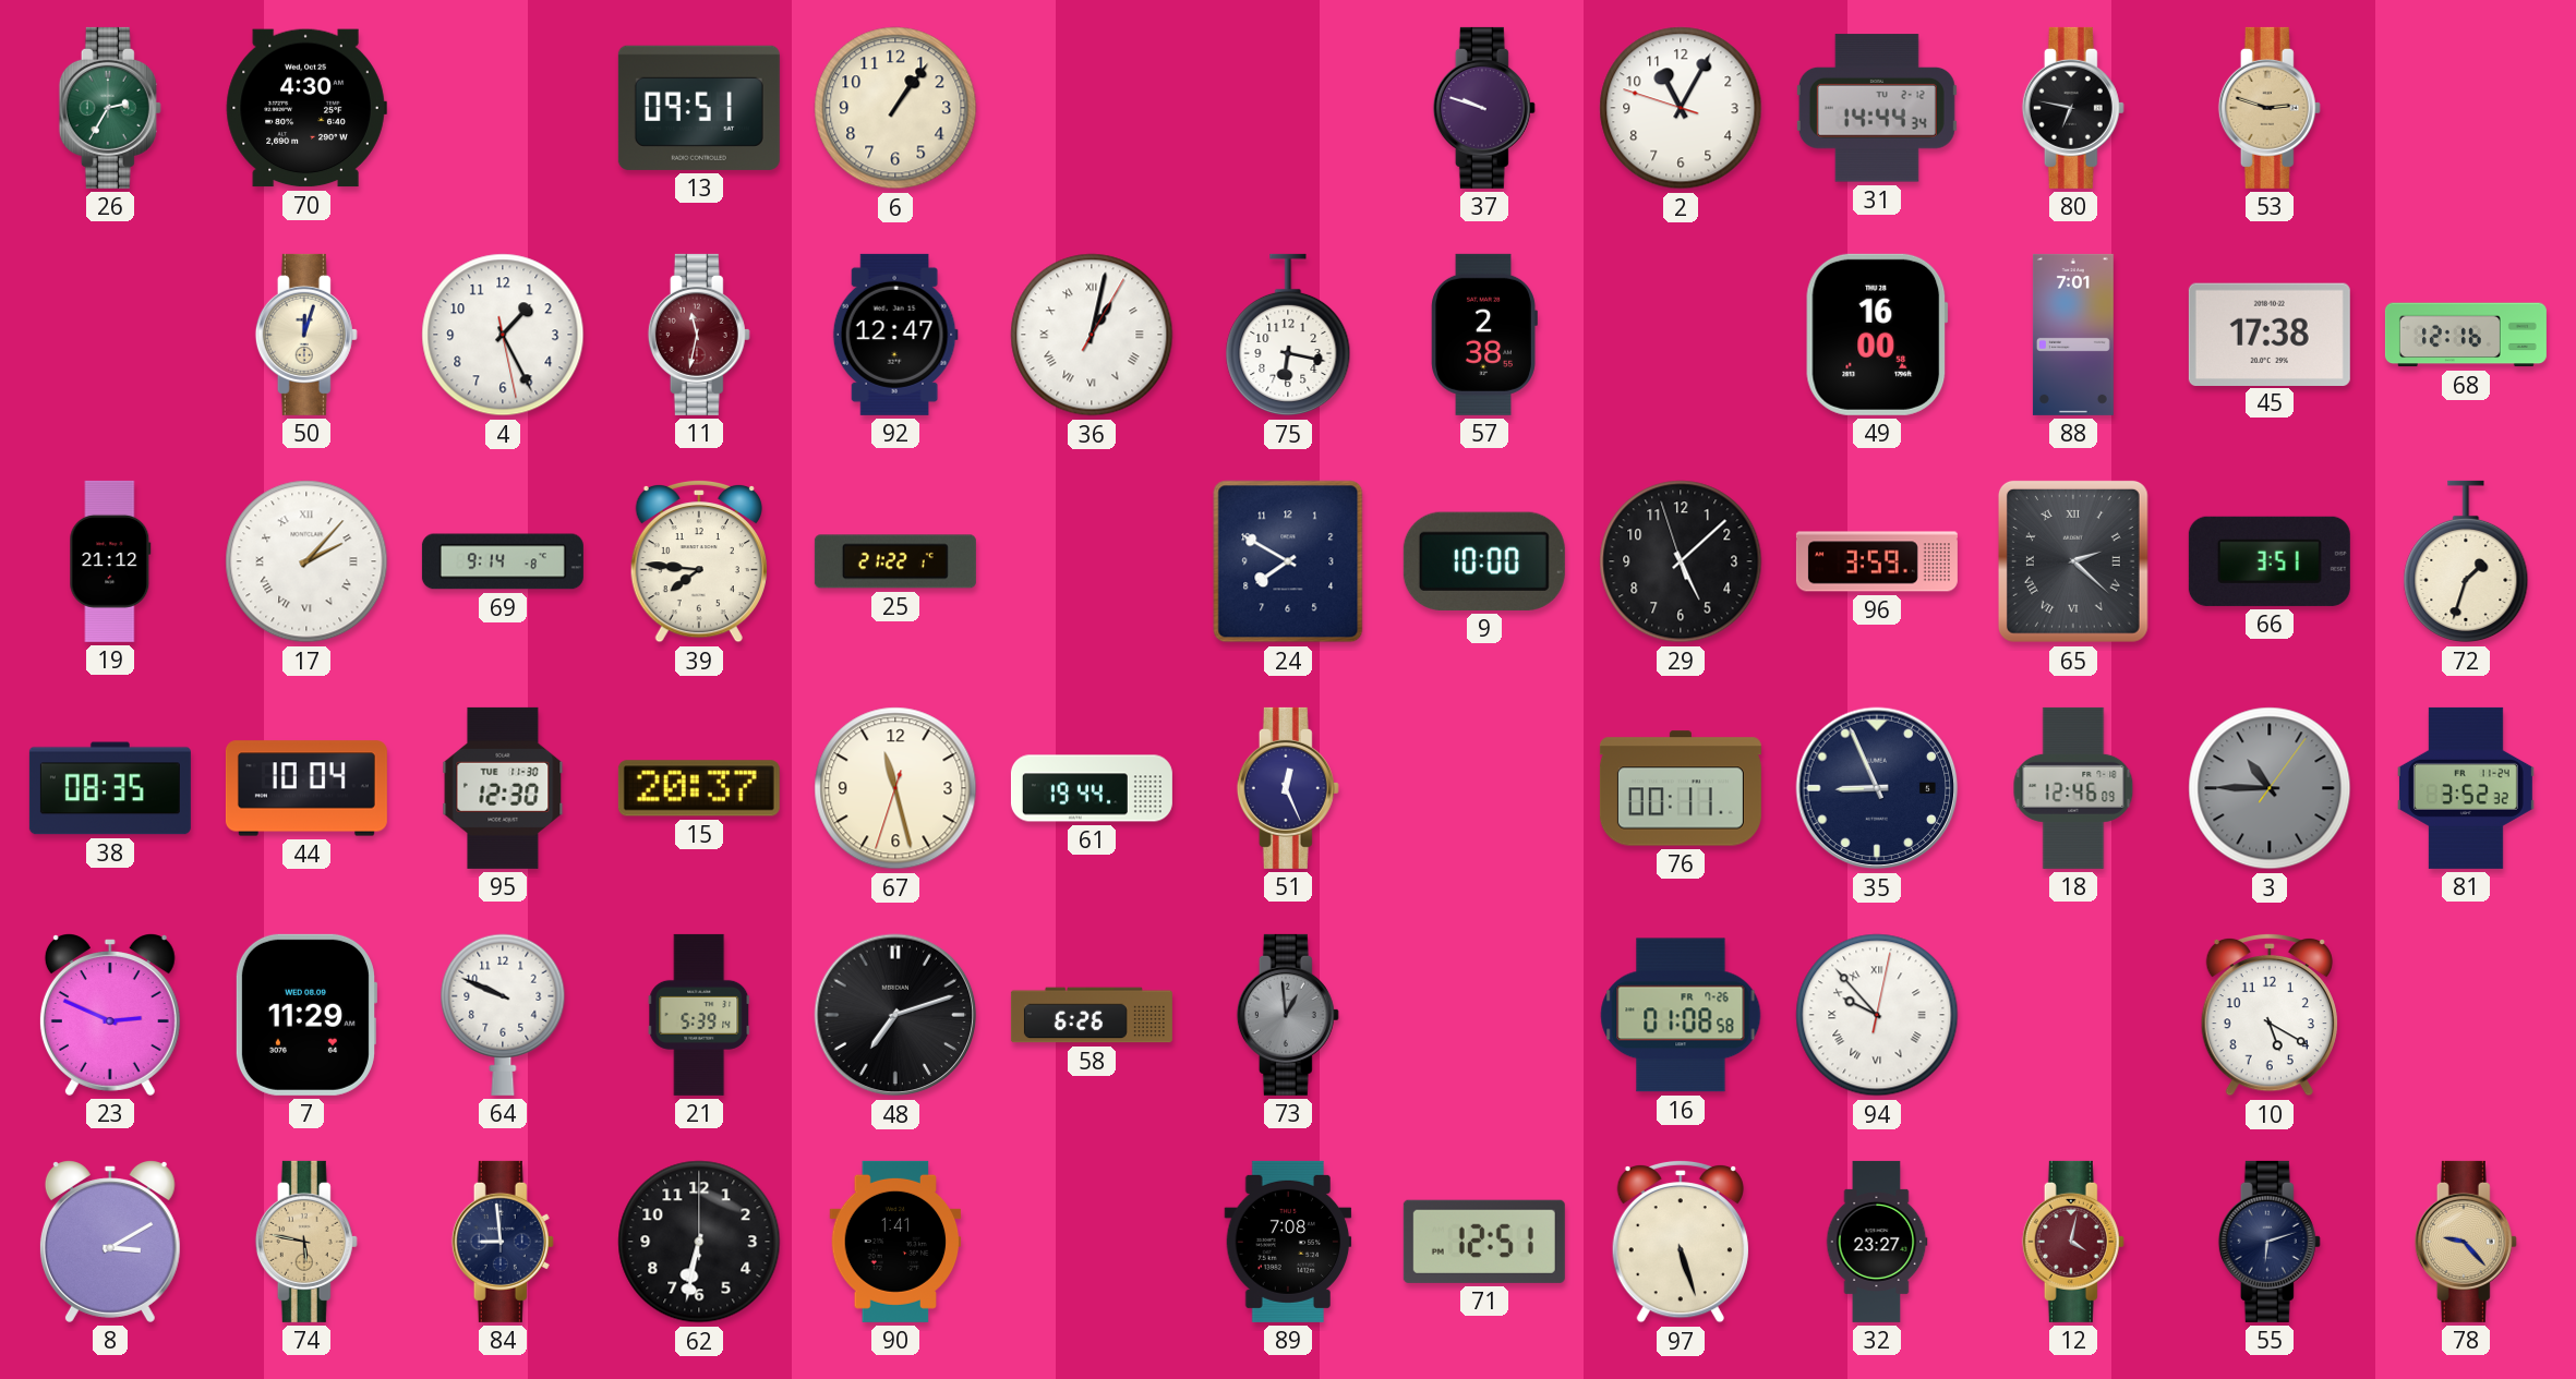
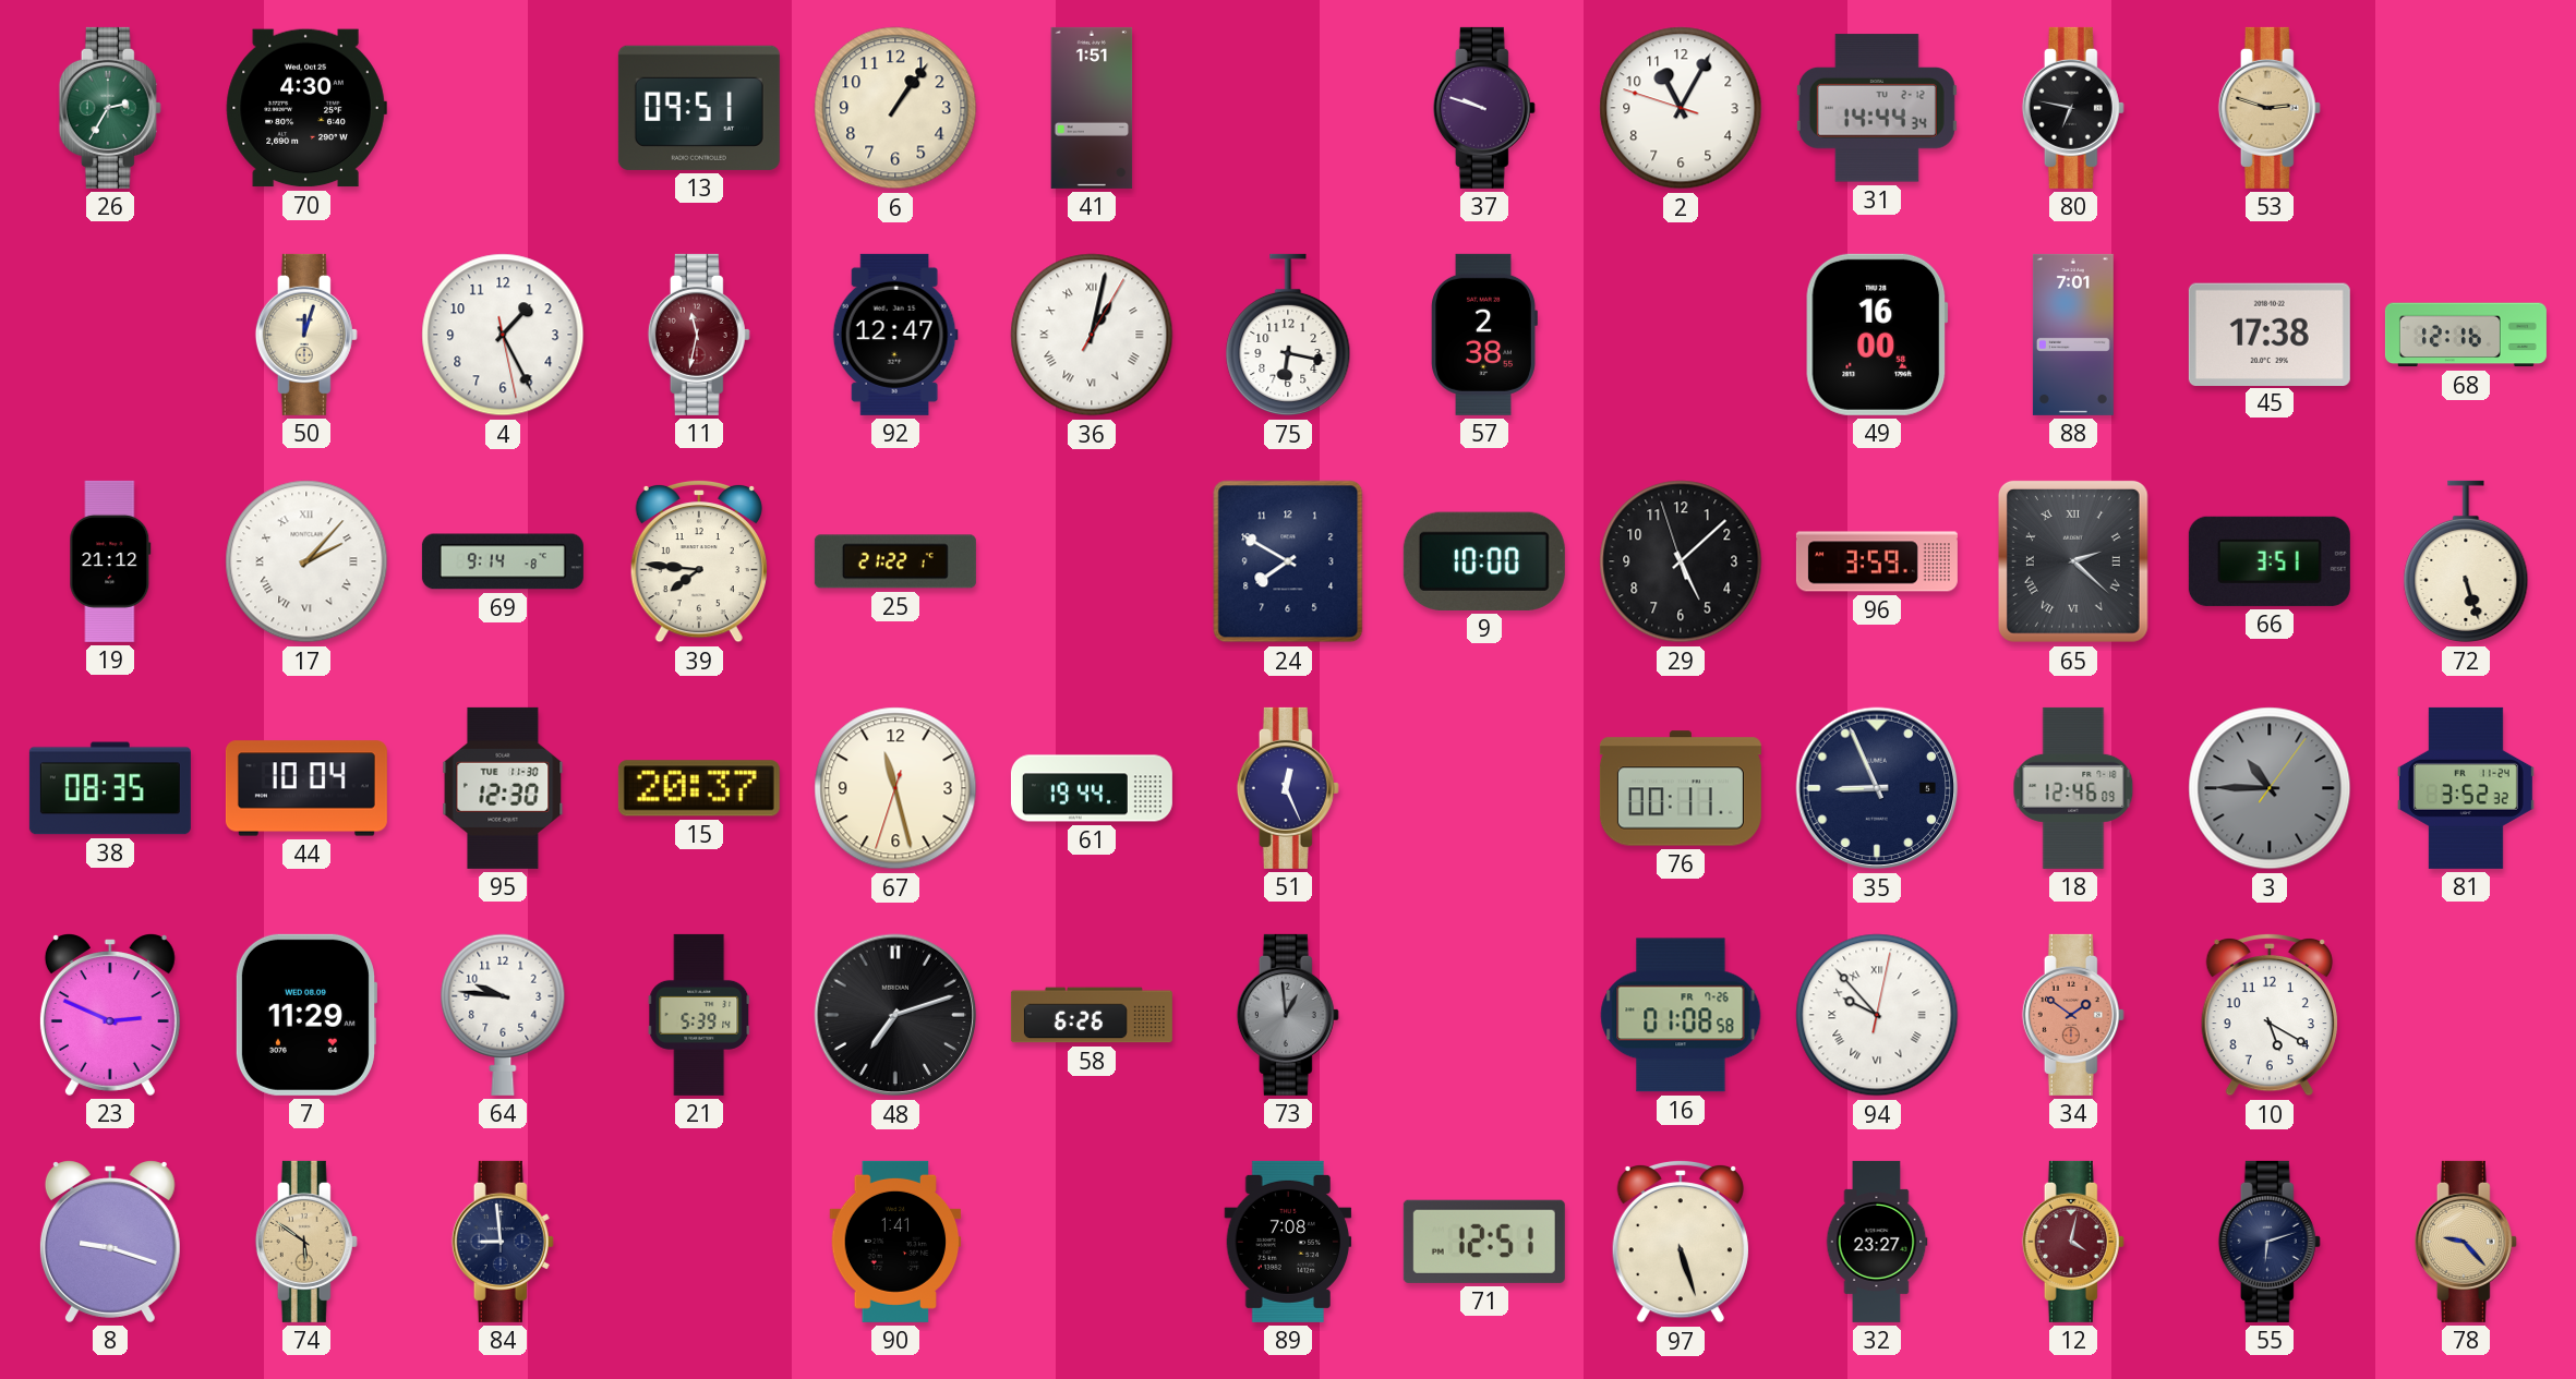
41: none -> 1:51 (1092, 108)
72: 1:33 -> 5:27 (2466, 561)
64: 9:49 -> 9:46 (503, 1015)
34: none -> 1:51 (2073, 1015)
8: 3:10 -> 9:18 (110, 1242)
74: 5:47 -> 5:51 (306, 1242)
62: 6:32 -> none (699, 1242)
